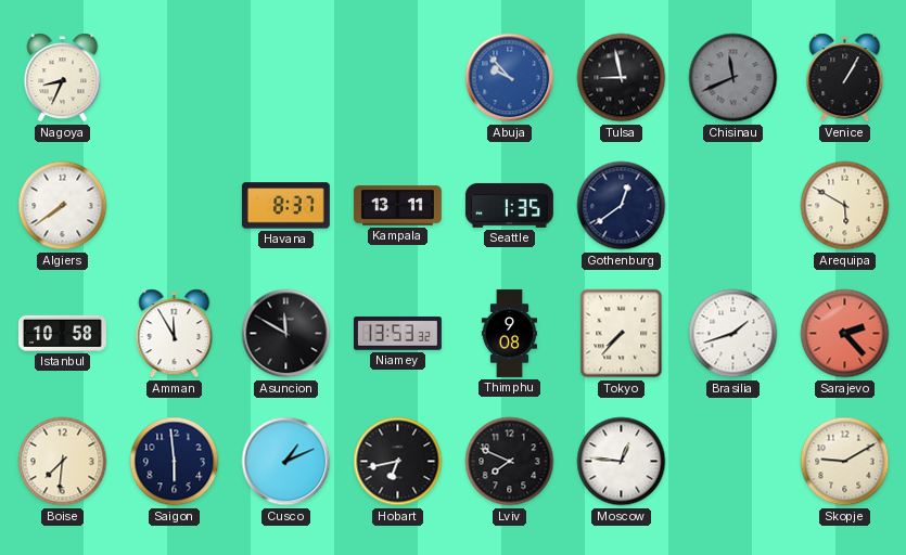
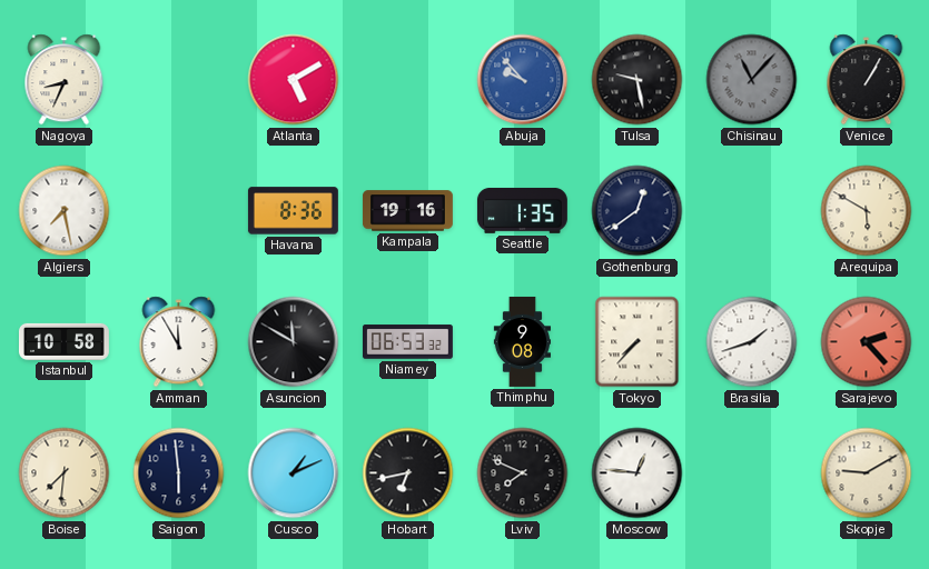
Atlanta: none -> 5:10 (294, 80)
Tulsa: 8:58 -> 9:28 (638, 80)
Chisinau: 11:41 -> 11:07 (752, 80)
Algiers: 7:39 -> 7:28 (65, 211)
Havana: 8:37 -> 8:36 (293, 211)
Kampala: 13:11 -> 19:16 (407, 211)
Niamey: 13:53 -> 06:53 (407, 342)
